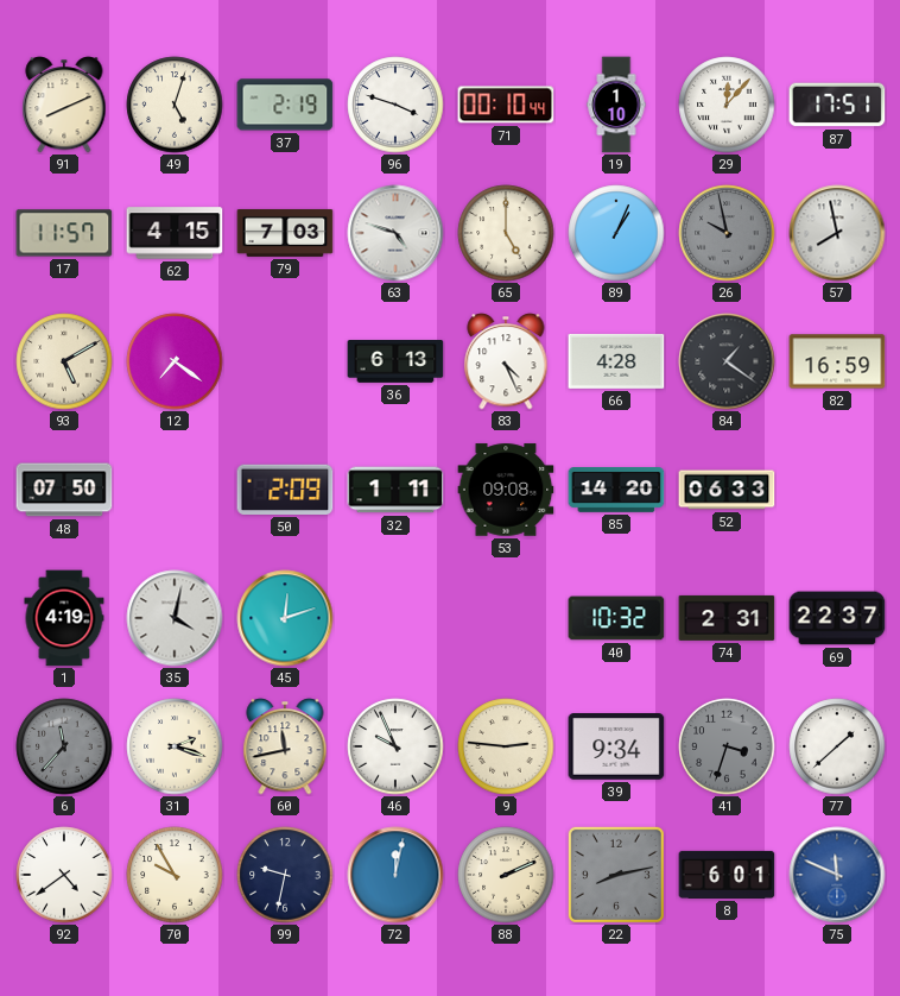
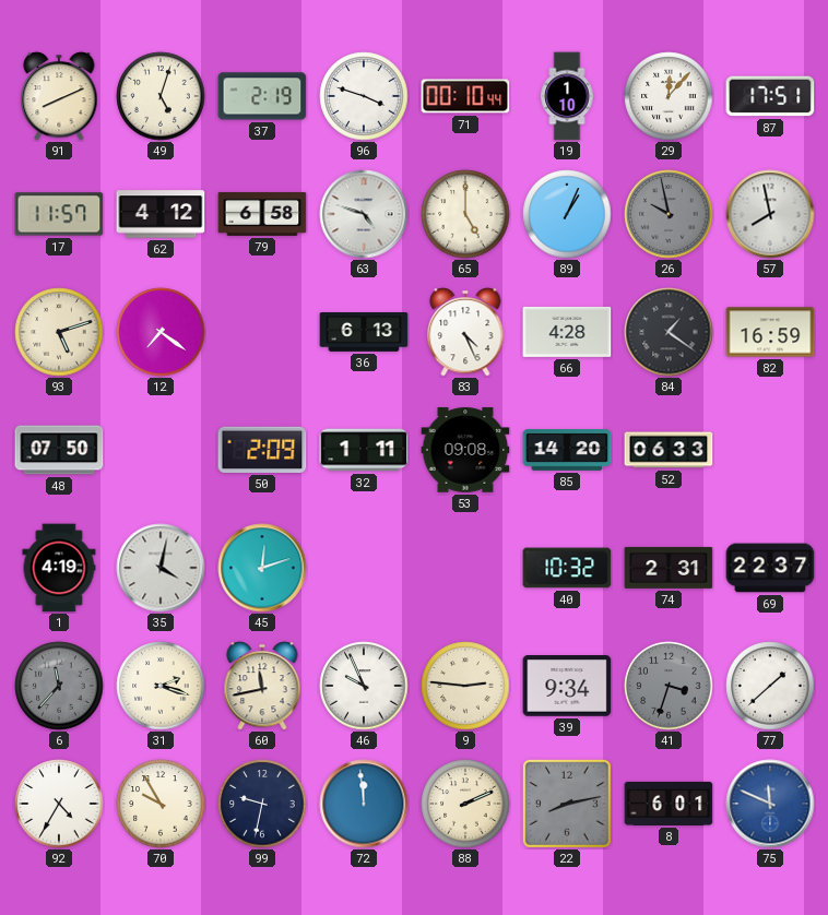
62: 4:15 -> 4:12 (161, 214)
79: 7:03 -> 6:58 (262, 214)
93: 5:10 -> 5:12 (59, 332)
92: 4:39 -> 4:35 (59, 804)
72: 12:02 -> 11:59 (364, 804)
